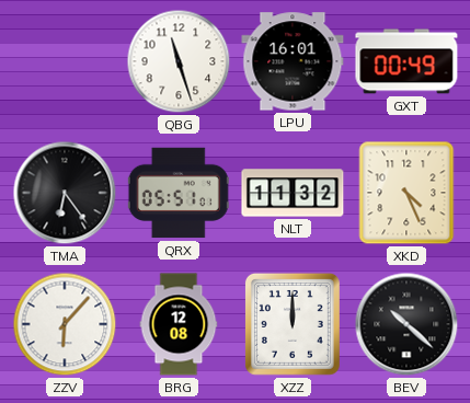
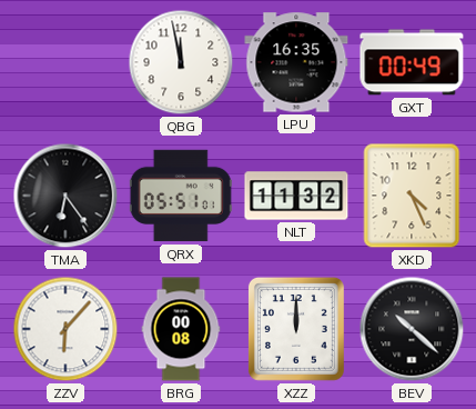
QBG: 11:27 -> 11:58 (181, 62)
LPU: 16:01 -> 16:35 (296, 62)
BRG: 12:08 -> 00:08 (181, 329)
